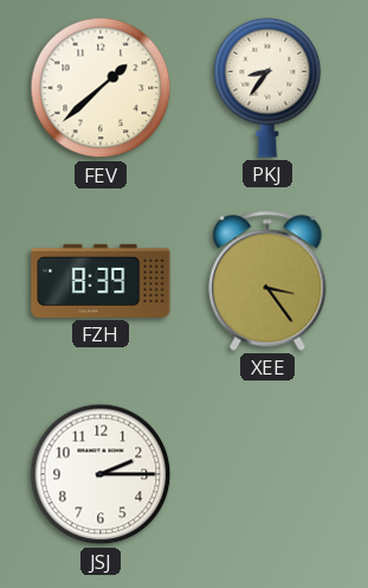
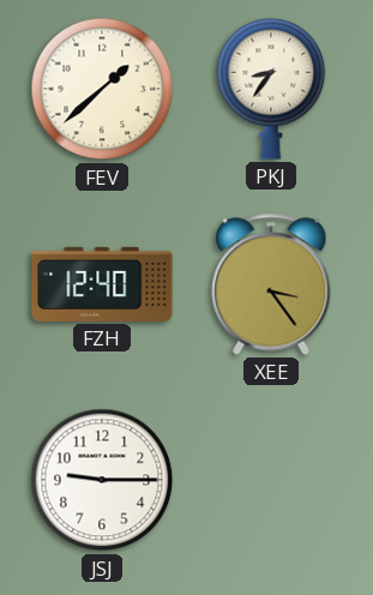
FZH: 8:39 -> 12:40 (102, 284)
JSJ: 2:15 -> 9:15 (102, 480)
